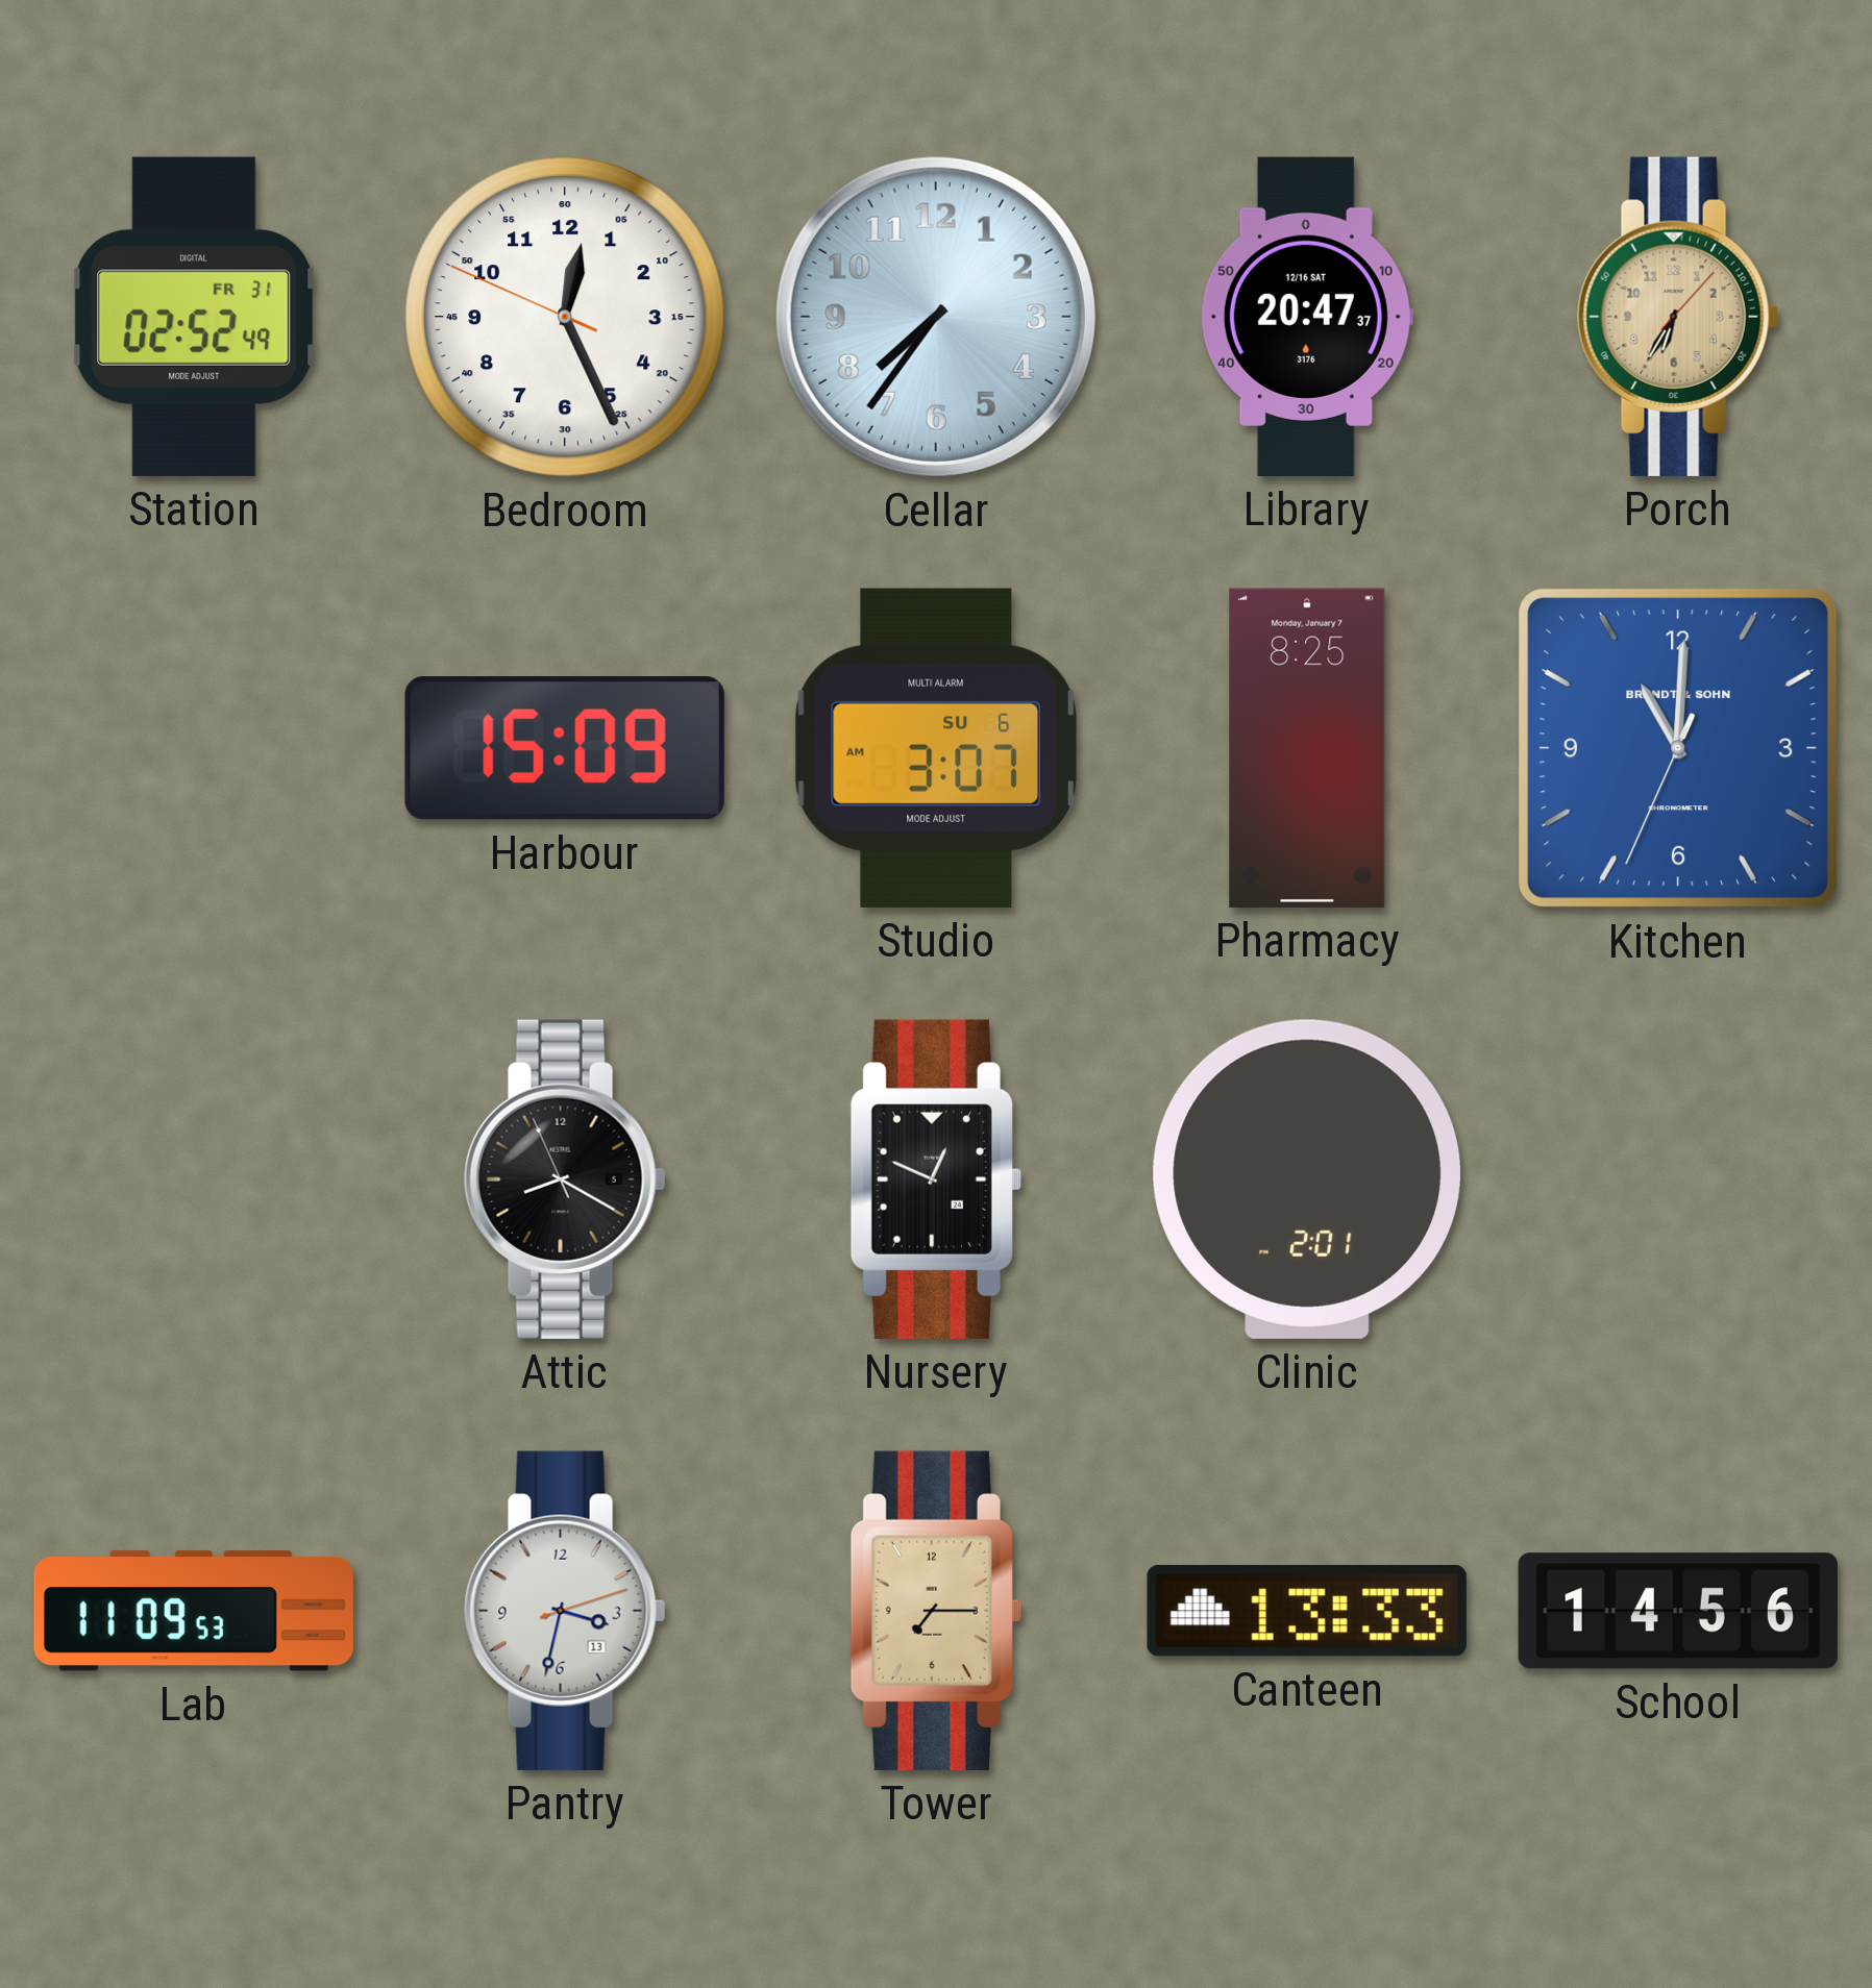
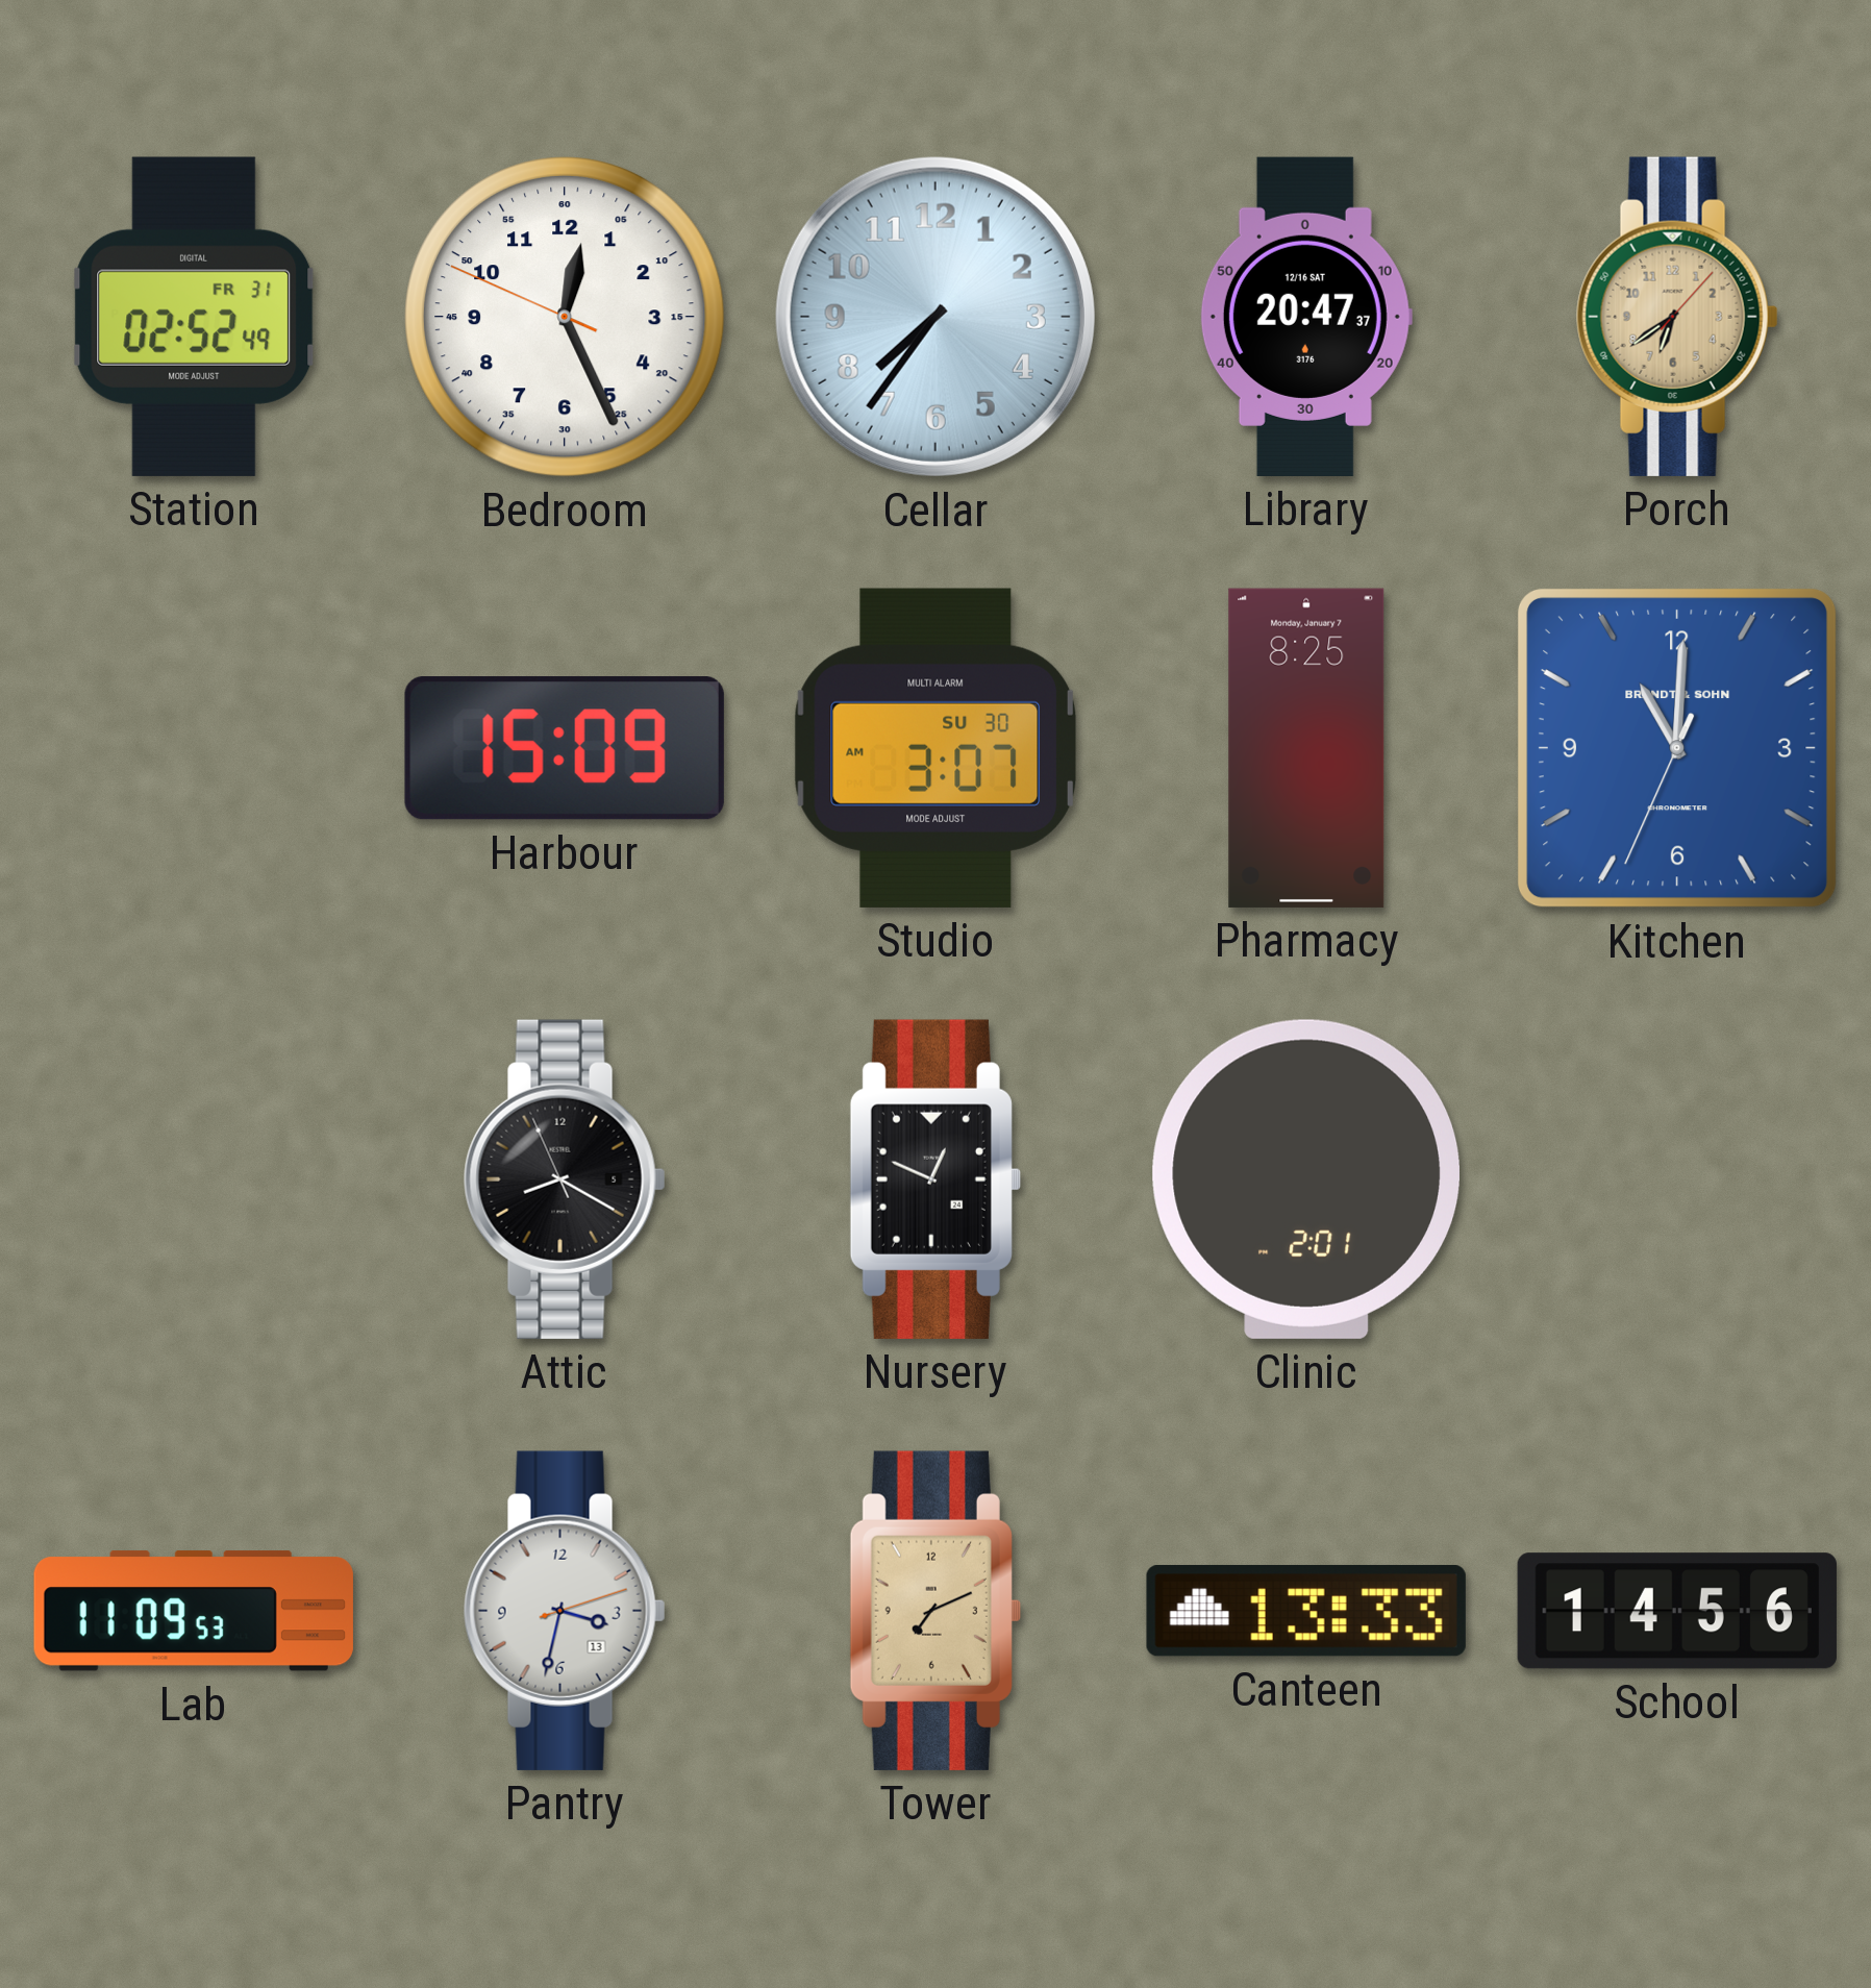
Porch: 6:35 -> 6:39 (1677, 317)
Studio date: SU 6 -> SU 30 (935, 748)
Tower: 7:15 -> 7:11 (935, 1611)
